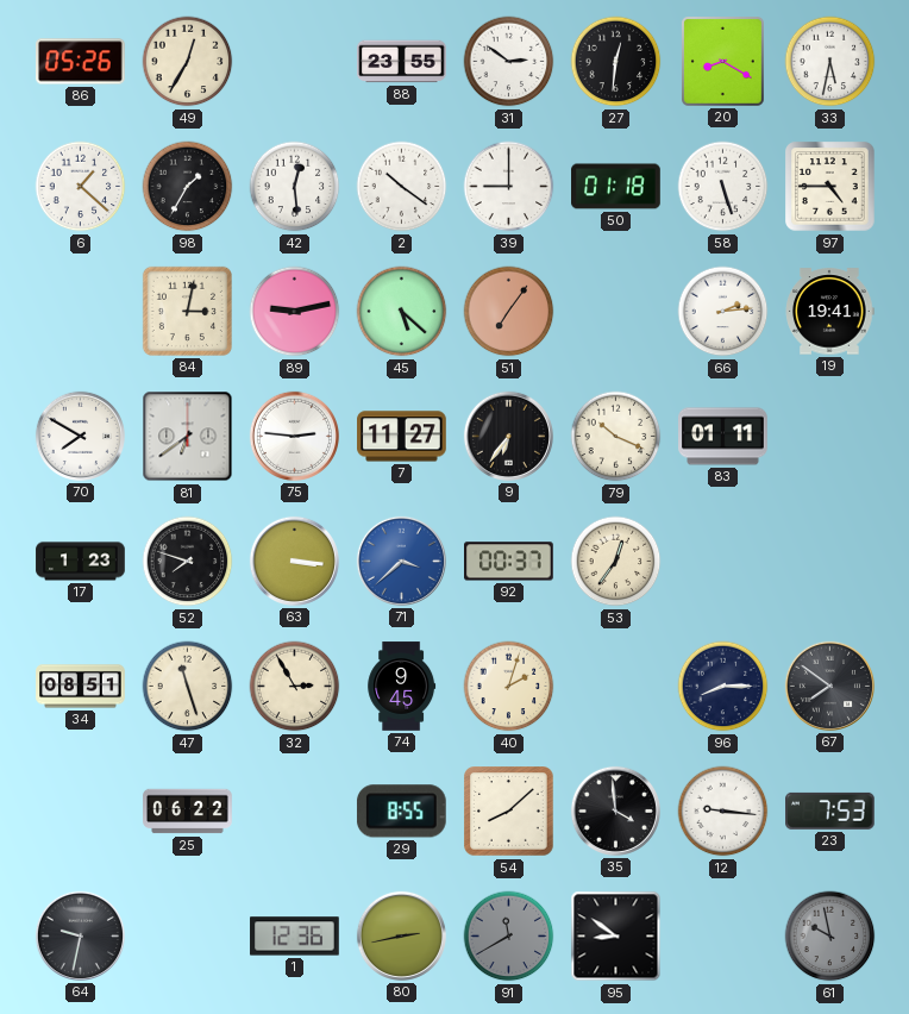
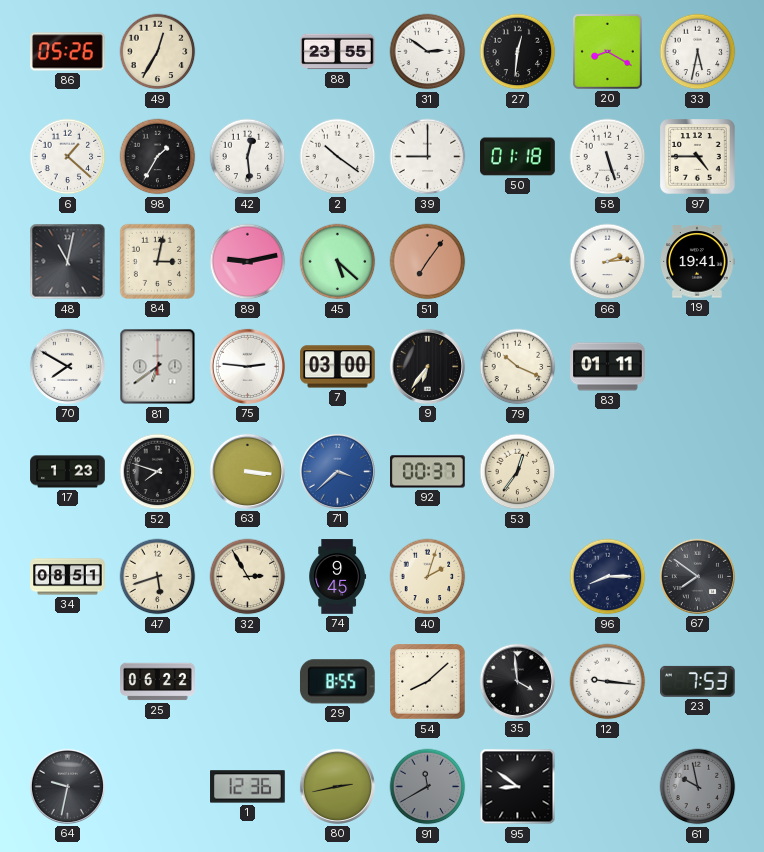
48: none -> 11:02 (68, 262)
7: 11:27 -> 03:00 (338, 367)
47: 11:27 -> 5:42 (158, 577)
